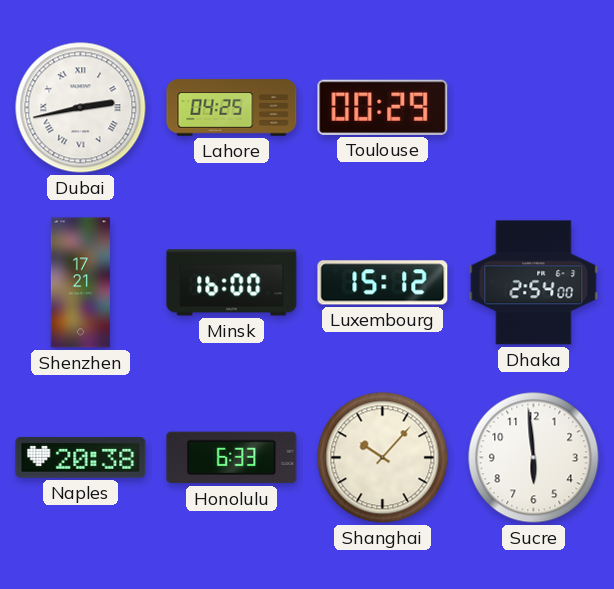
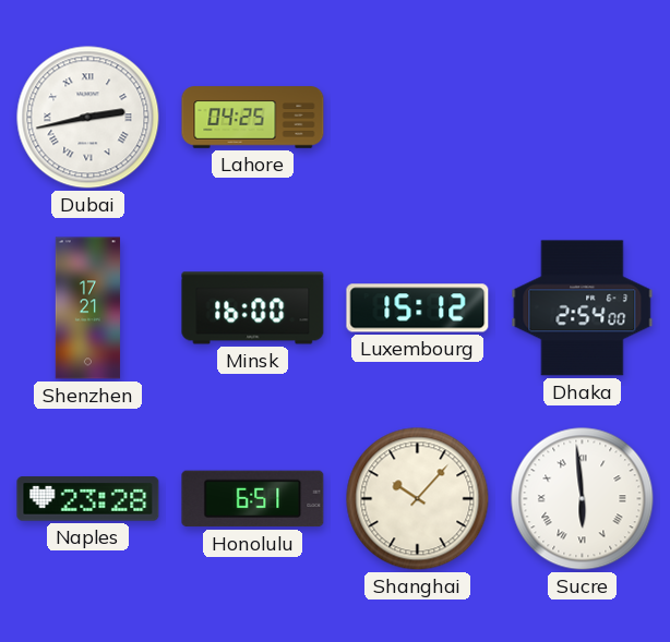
Toulouse: 00:29 -> none (383, 107)
Naples: 20:38 -> 23:28 (88, 499)
Honolulu: 6:33 -> 6:51 (253, 499)
Sucre numerals: Arabic -> Roman (583, 499)
